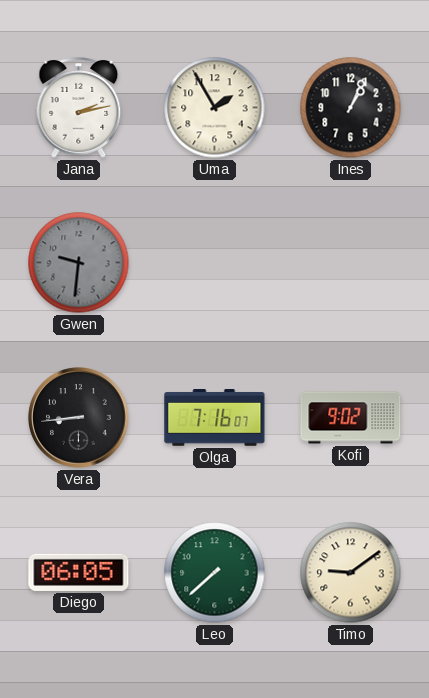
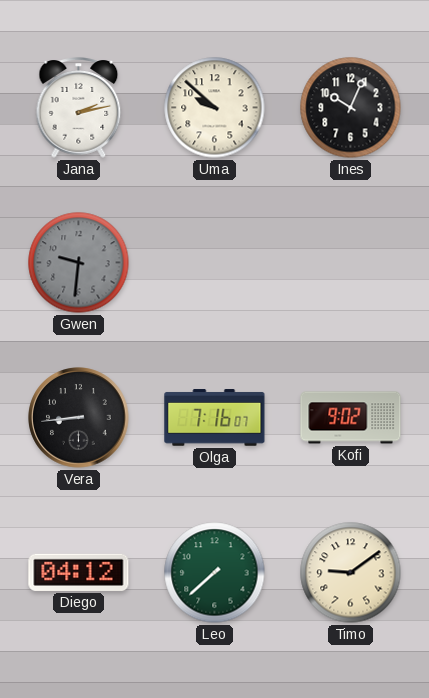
Uma: 1:55 -> 9:52 (215, 108)
Ines: 1:04 -> 10:04 (351, 108)
Diego: 06:05 -> 04:12 (79, 572)
